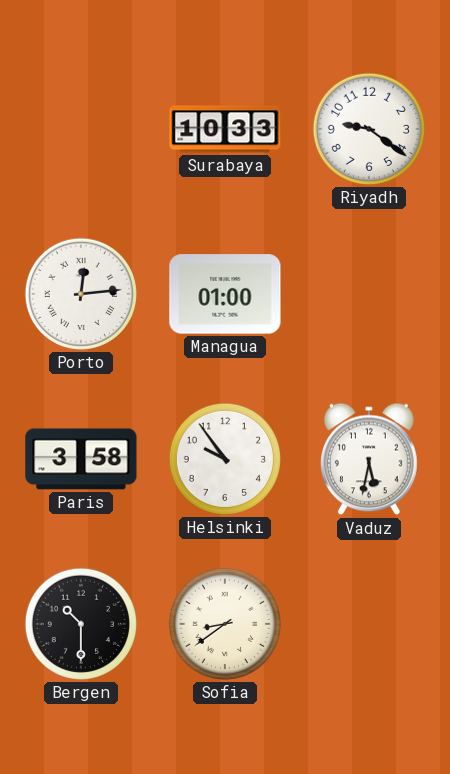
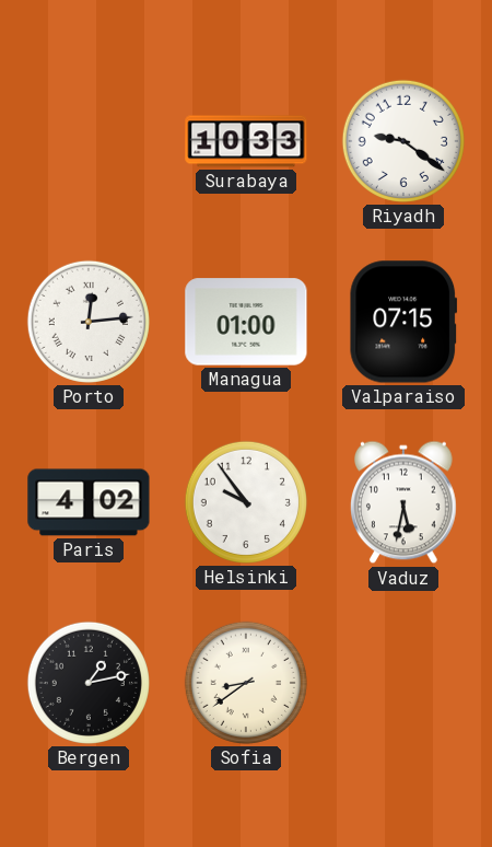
Valparaiso: none -> 07:15 (403, 322)
Paris: 3:58 -> 4:02 (89, 502)
Bergen: 10:30 -> 1:13 (89, 683)
